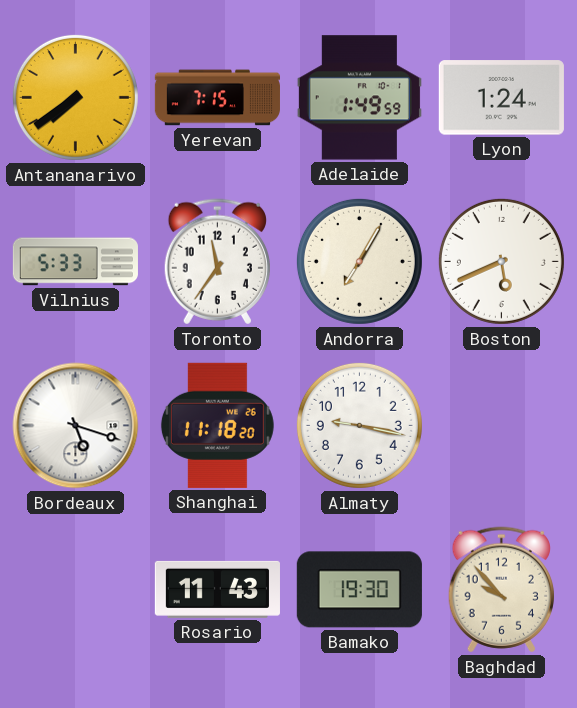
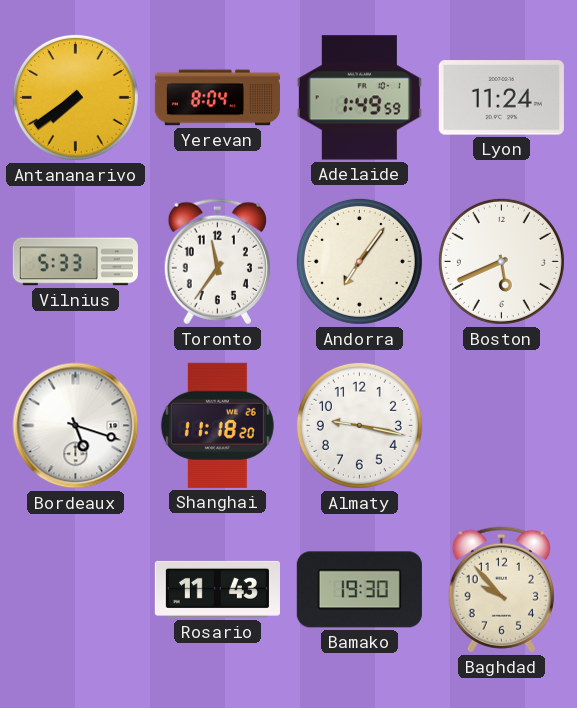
Yerevan: 7:15 -> 8:04 (217, 98)
Lyon: 1:24 -> 11:24 (501, 98)
Andorra: 7:05 -> 7:06 (359, 261)
